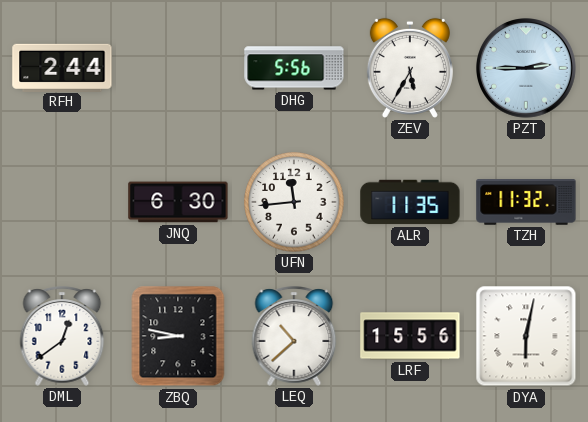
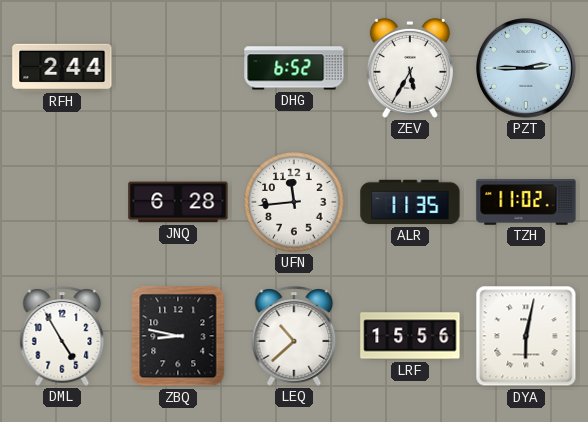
DHG: 5:56 -> 6:52 (294, 68)
JNQ: 6:30 -> 6:28 (178, 202)
TZH: 11:32 -> 11:02 (526, 202)
DML: 12:39 -> 4:55 (62, 336)
